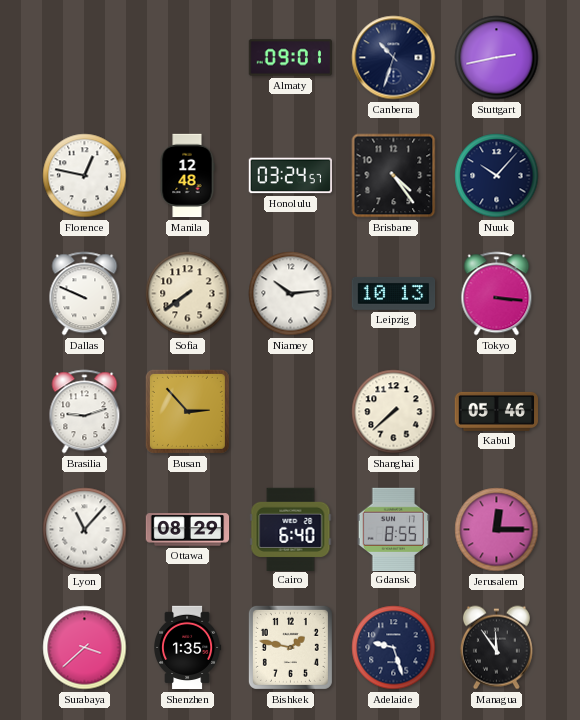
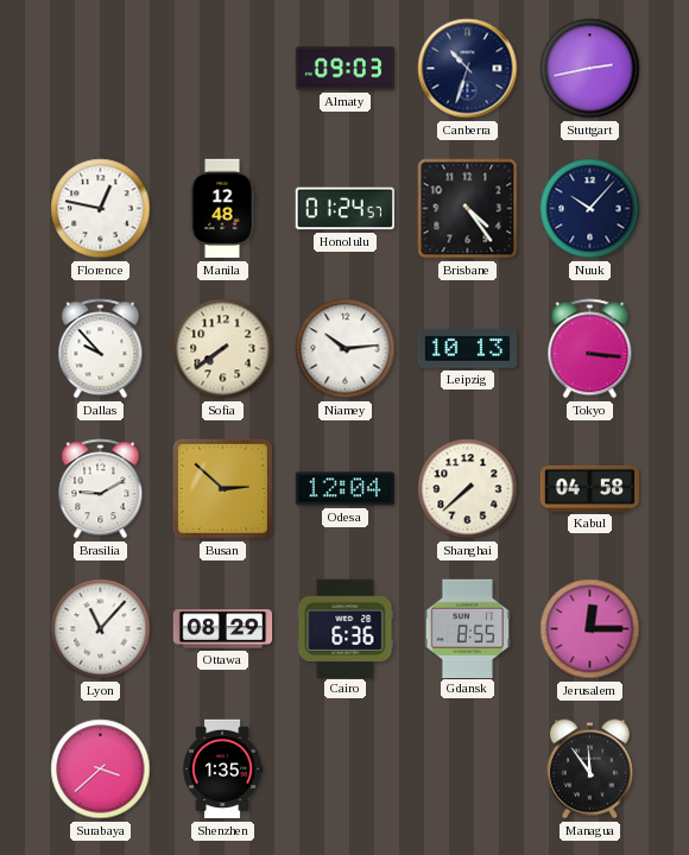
Almaty: 09:01 -> 09:03 (344, 69)
Honolulu: 03:24 -> 01:24 (344, 209)
Dallas: 9:49 -> 9:53 (101, 349)
Brasilia: 9:12 -> 9:10 (101, 489)
Busan: 2:53 -> 2:52 (222, 488)
Odesa: none -> 12:04 (344, 489)
Kabul: 05:46 -> 04:58 (589, 488)
Cairo: 6:40 -> 6:36 (346, 628)
Bishkek: 1:47 -> none (290, 647)
Adelaide: 9:27 -> none (394, 648)
